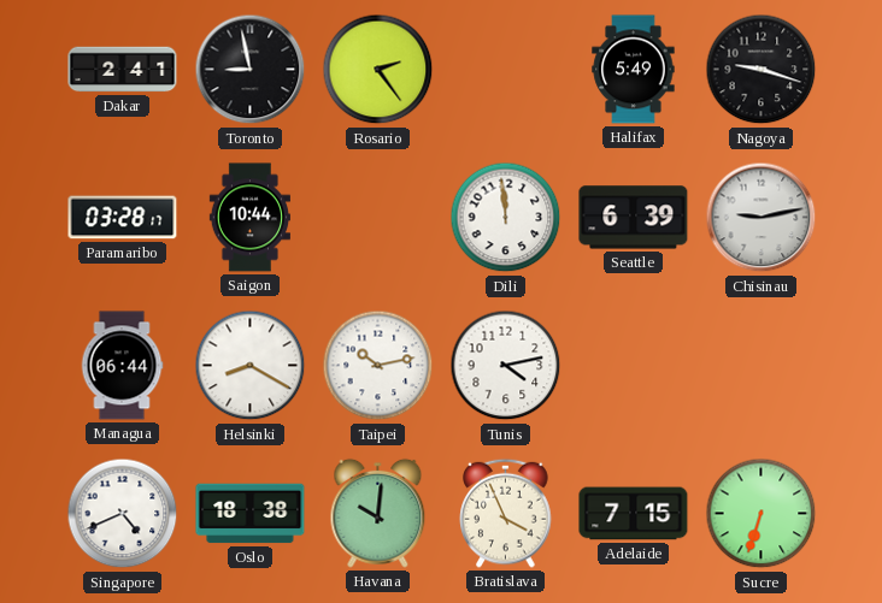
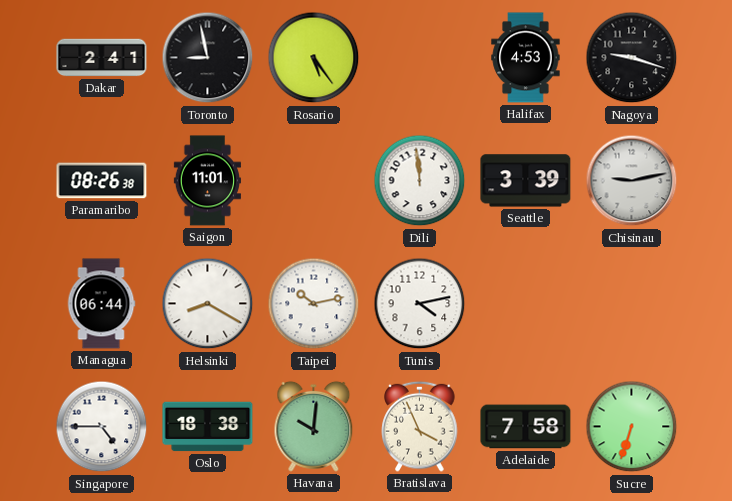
Rosario: 2:24 -> 5:24 (314, 58)
Halifax: 5:49 -> 4:53 (526, 58)
Paramaribo: 03:28 -> 08:26 (102, 181)
Saigon: 10:44 -> 11:01 (207, 181)
Seattle: 6:39 -> 3:39 (526, 181)
Singapore: 4:41 -> 4:45 (102, 427)
Adelaide: 7:15 -> 7:58 (526, 427)
